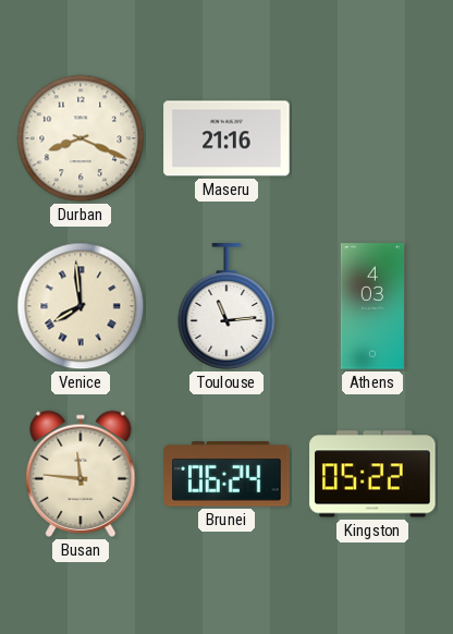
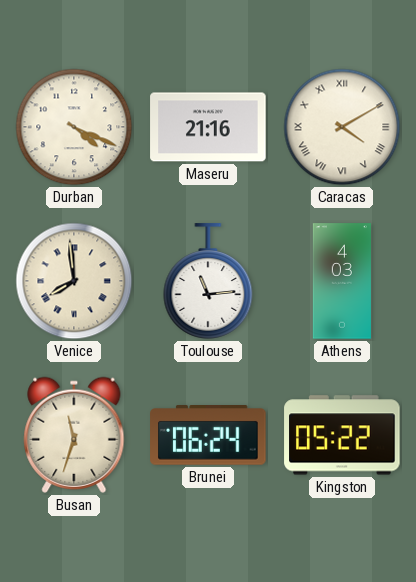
Durban: 8:19 -> 4:19 (74, 127)
Caracas: none -> 4:10 (342, 127)
Busan: 11:46 -> 11:33 (74, 435)
